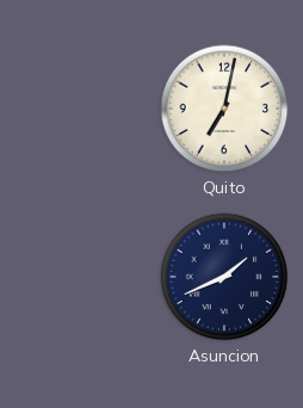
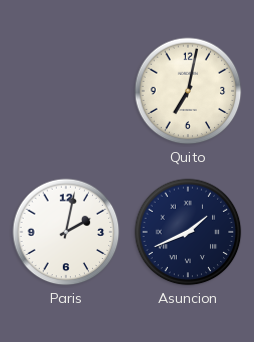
Paris: none -> 2:02 (66, 232)
